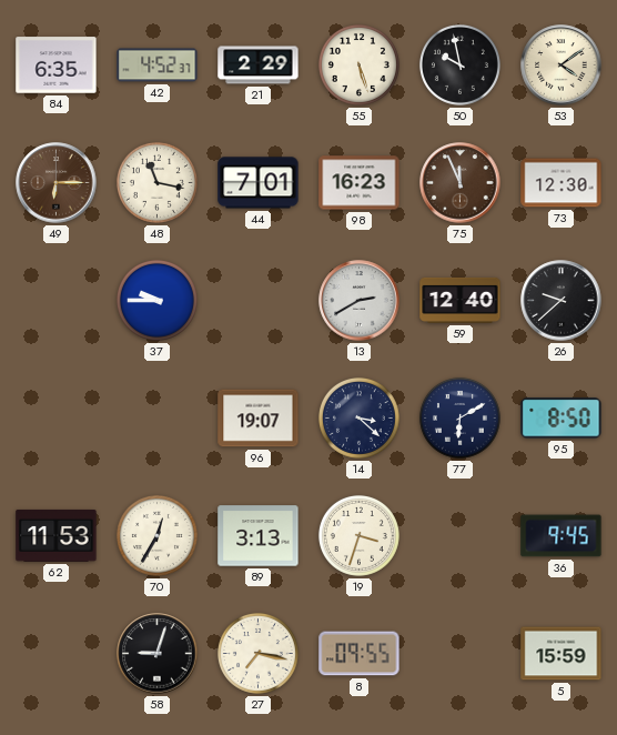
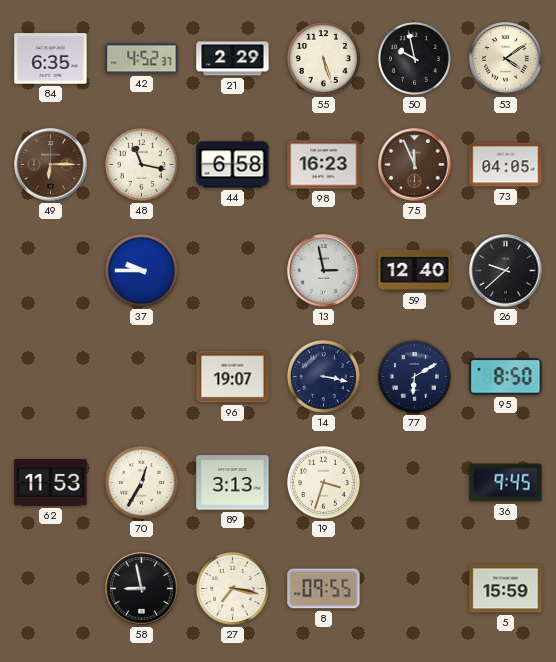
44: 7:01 -> 6:58 (233, 165)
73: 12:30 -> 04:05 (506, 165)
13: 2:40 -> 2:58 (324, 271)
14: 3:22 -> 3:17 (323, 376)
58: 9:03 -> 8:58 (142, 589)
